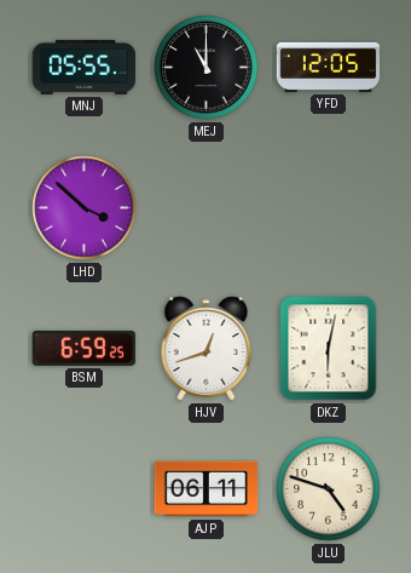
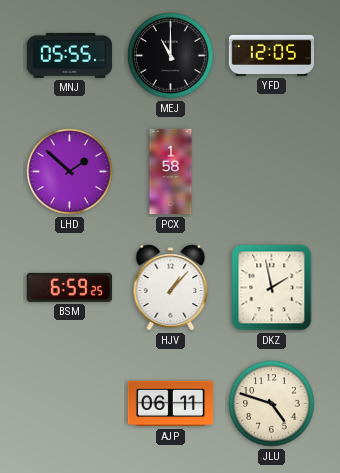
LHD: 3:52 -> 1:52 (70, 172)
PCX: none -> 1:58 (171, 172)
HJV: 12:42 -> 1:07 (171, 288)
DKZ: 6:02 -> 1:58 (272, 288)
